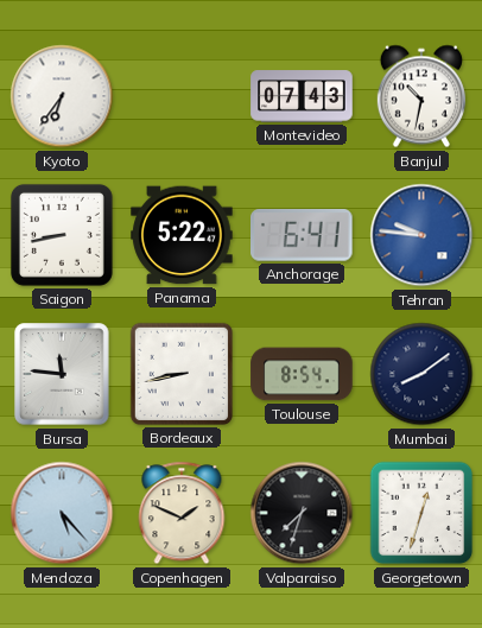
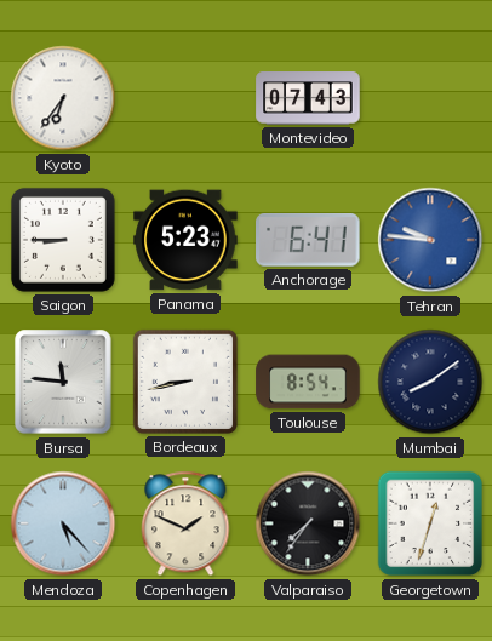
Banjul: 10:32 -> none (421, 96)
Saigon: 8:43 -> 8:45 (63, 240)
Panama: 5:22 -> 5:23 (185, 240)
Valparaiso: 7:33 -> 7:36 (308, 523)
